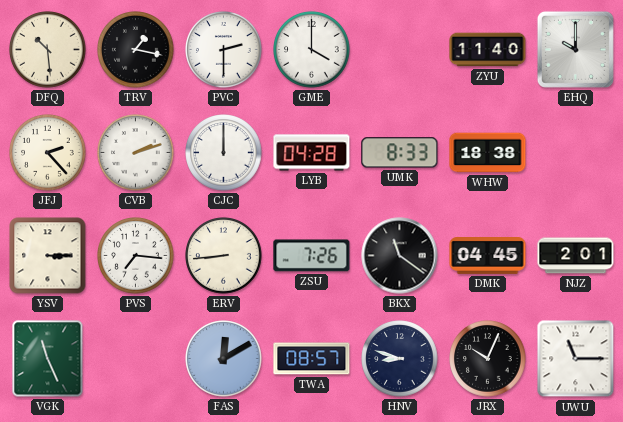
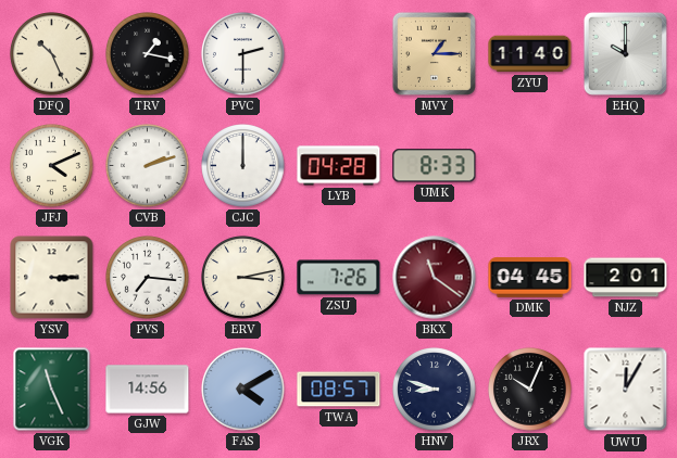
DFQ: 10:29 -> 10:26 (52, 54)
GME: 4:00 -> none (312, 50)
MVY: none -> 1:15 (434, 53)
JFJ: 2:23 -> 4:11 (52, 166)
WHW: 18:38 -> none (488, 153)
ERV: 8:44 -> 3:13 (243, 278)
BKX dial: black -> burgundy (435, 278)
GJW: none -> 14:56 (148, 390)
FAS: 12:10 -> 4:10 (243, 390)
UWU: 11:15 -> 12:05 (626, 390)
